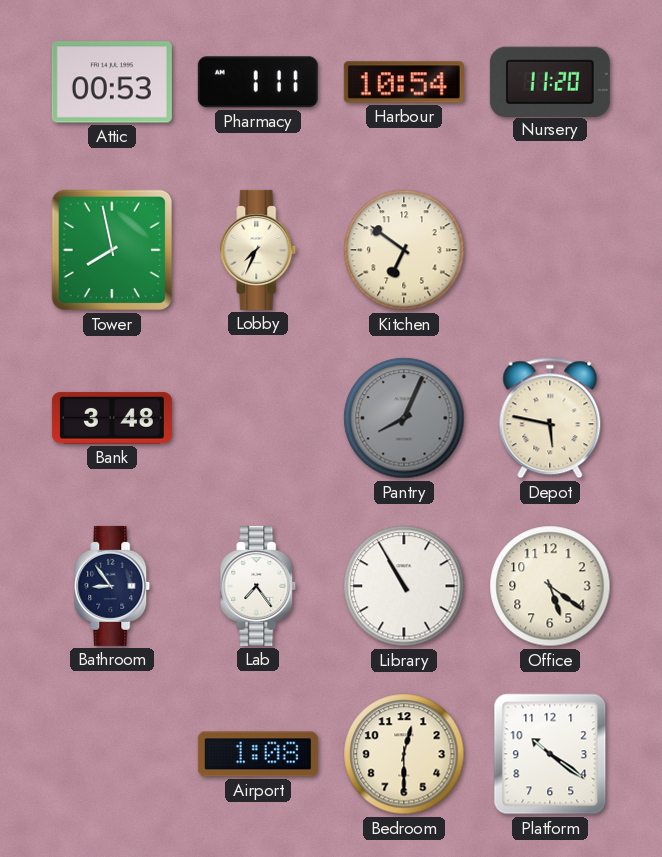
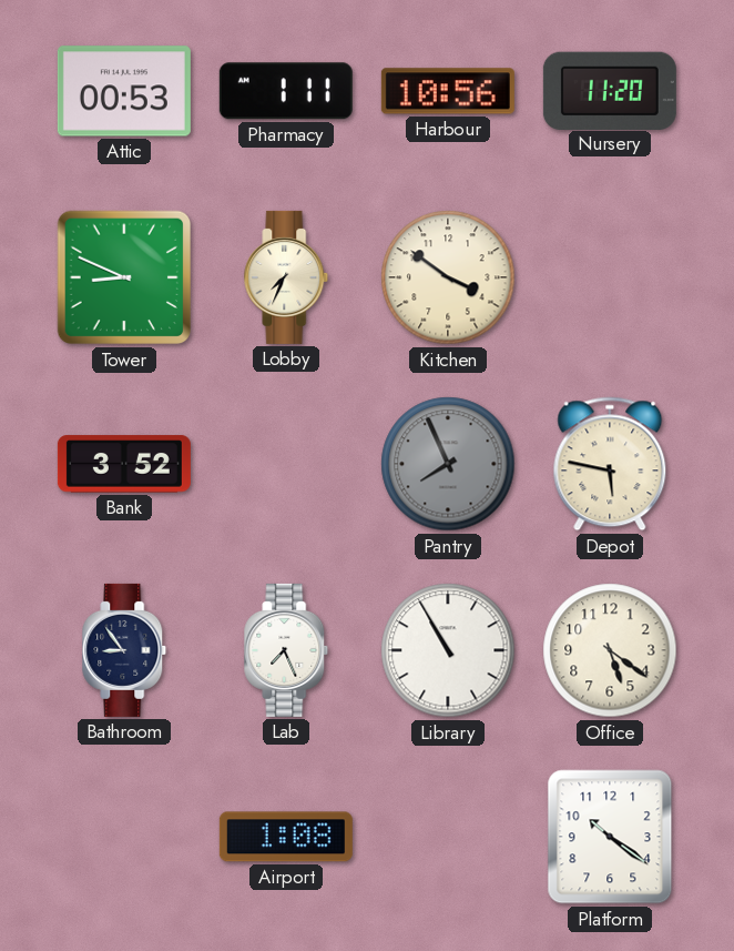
Harbour: 10:54 -> 10:56 (448, 91)
Tower: 7:58 -> 8:49 (124, 277)
Kitchen: 6:51 -> 3:51 (448, 277)
Bank: 3:48 -> 3:52 (124, 464)
Pantry: 8:04 -> 7:56 (448, 464)
Lab: 7:24 -> 7:26 (286, 650)
Bedroom: 12:30 -> none (404, 754)
